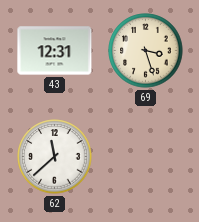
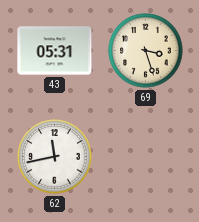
43: 12:31 -> 05:31 (55, 51)
62: 11:38 -> 11:43 (55, 157)
